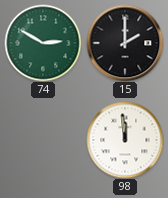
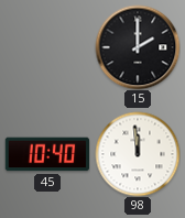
74: 2:50 -> none (43, 43)
45: none -> 10:40 (46, 154)
